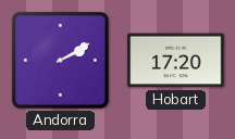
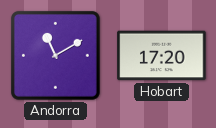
Andorra: 2:10 -> 11:10 (55, 55)
